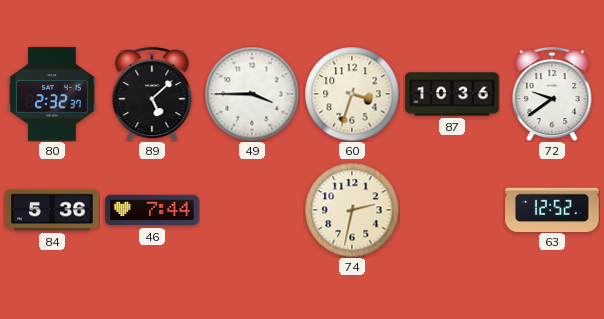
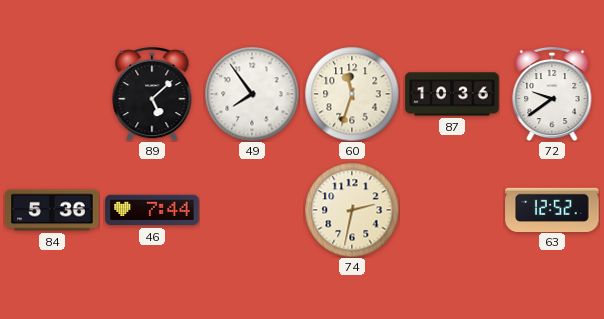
80: 2:32 -> none (52, 94)
49: 3:45 -> 7:54 (252, 94)
60: 3:33 -> 11:33 (352, 94)
